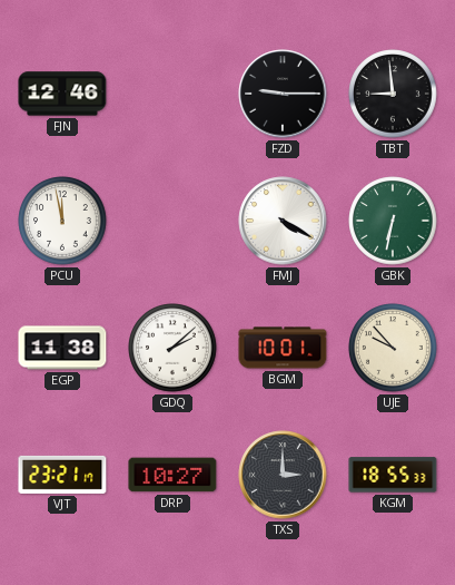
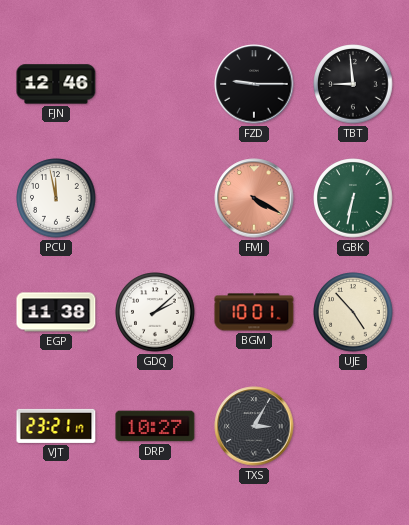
FMJ dial: white -> salmon (254, 198)
UJE: 9:53 -> 4:53 (353, 312)
TXS: 3:00 -> 3:05 (254, 426)
KGM: 18:55 -> none (393, 475)
